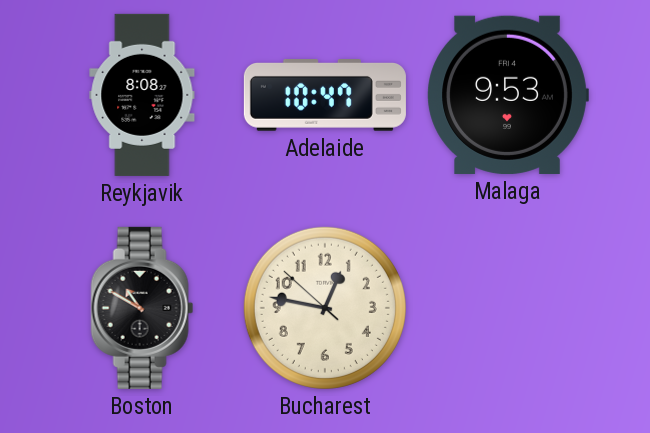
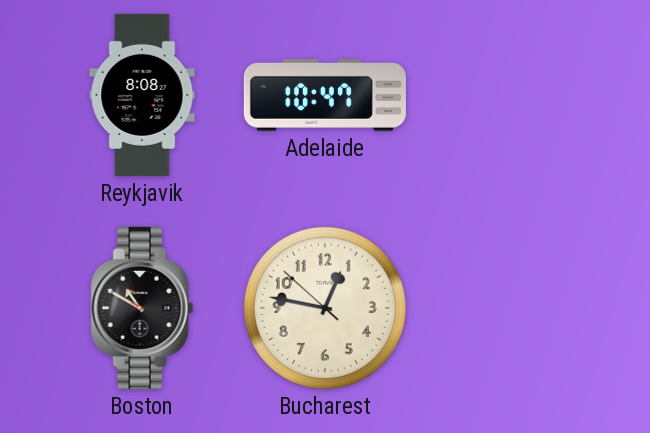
Malaga: 9:53 -> none (508, 95)
